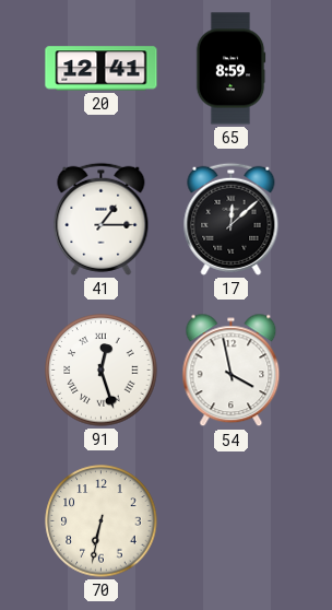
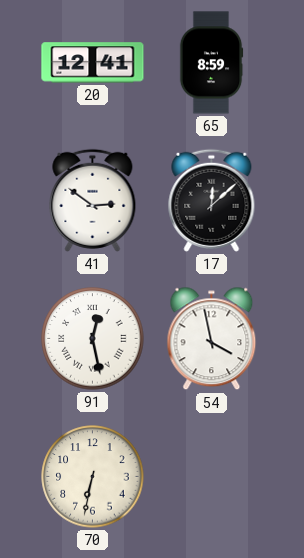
41: 1:15 -> 2:51 (93, 200)
91: 12:27 -> 12:28 (93, 339)
